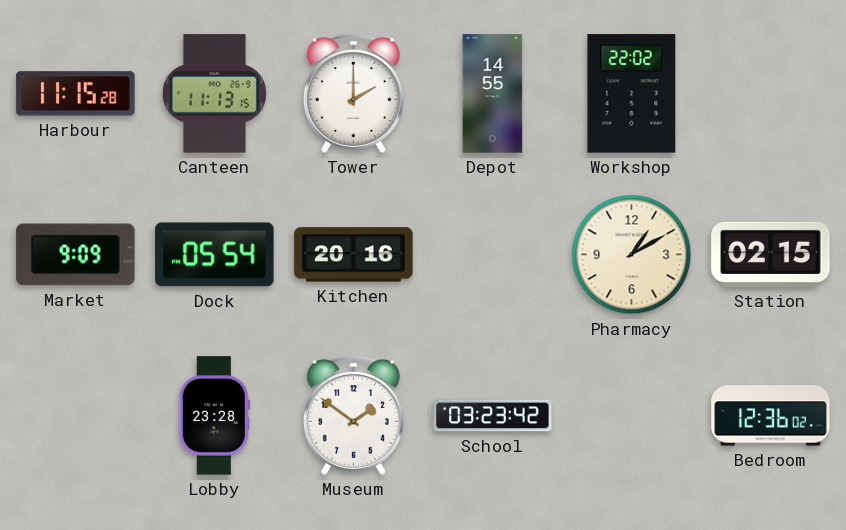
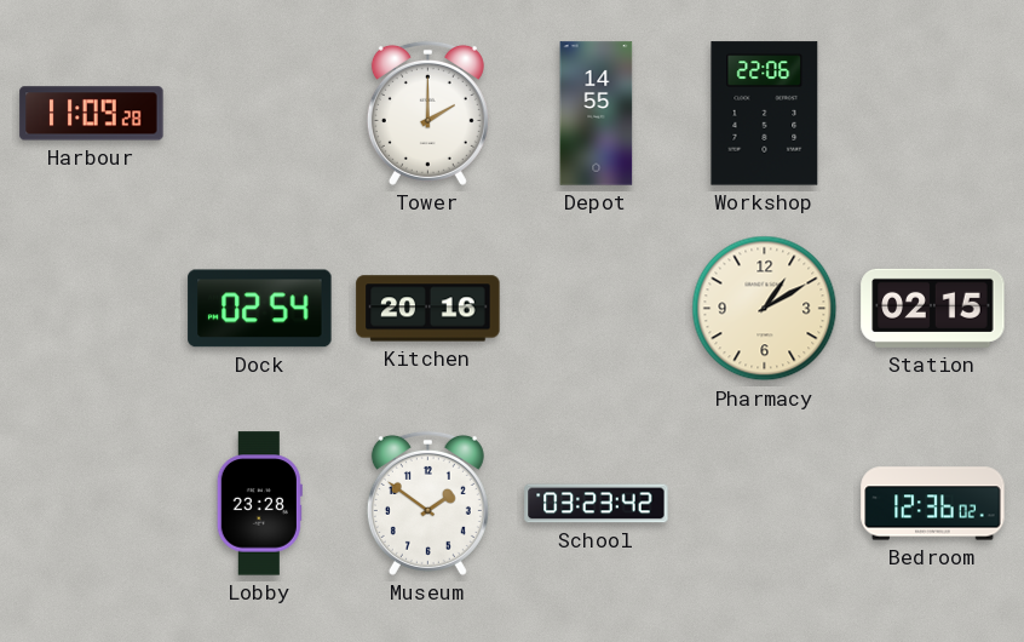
Harbour: 11:15 -> 11:09 (92, 114)
Canteen: 11:13 -> none (214, 94)
Workshop: 22:02 -> 22:06 (765, 114)
Market: 9:09 -> none (76, 255)
Dock: 05:54 -> 02:54 (260, 309)
